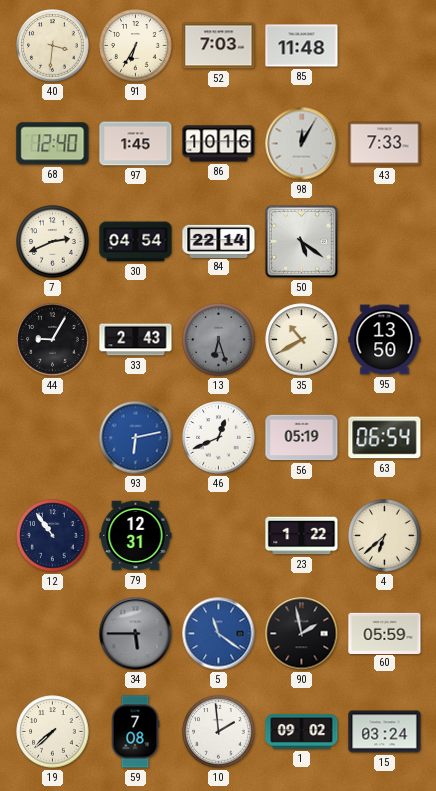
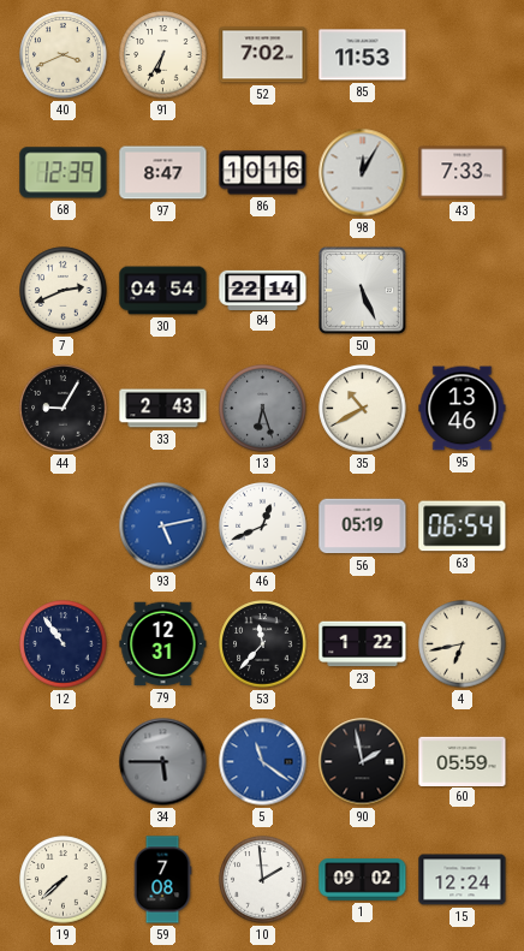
40: 3:31 -> 3:41 (64, 55)
52: 7:03 -> 7:02 (263, 55)
85: 11:48 -> 11:53 (363, 55)
68: 12:40 -> 12:39 (64, 173)
97: 1:45 -> 8:47 (163, 173)
50: 5:21 -> 5:26 (362, 290)
95: 13:50 -> 13:46 (463, 409)
93: 6:13 -> 5:13 (163, 527)
53: none -> 11:37 (263, 644)
4: 6:38 -> 6:43 (463, 644)
15: 03:24 -> 12:24 (463, 880)
